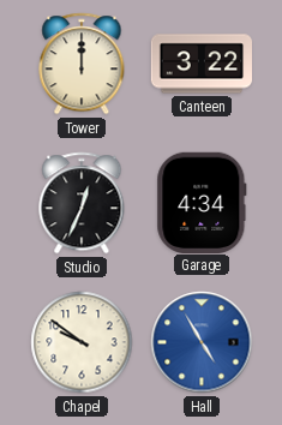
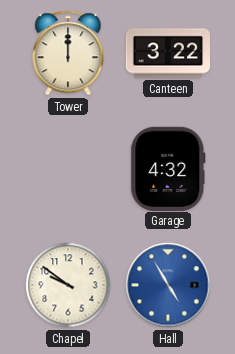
Studio: 12:34 -> none (82, 203)
Garage: 4:34 -> 4:32 (168, 168)
